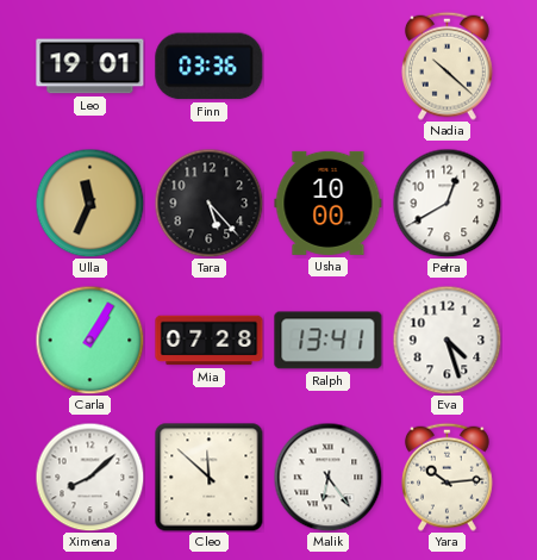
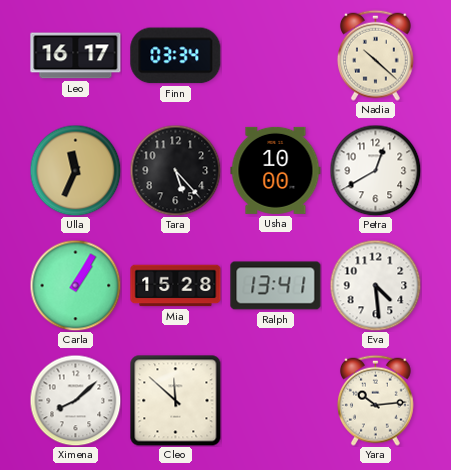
Leo: 19:01 -> 16:17 (76, 56)
Finn: 03:36 -> 03:34 (176, 56)
Mia: 07:28 -> 15:28 (176, 286)
Eva: 4:27 -> 4:29 (375, 285)
Malik: 6:24 -> none (327, 477)
